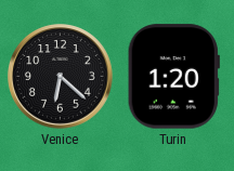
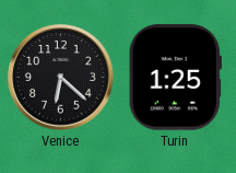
Turin: 1:20 -> 1:25 (175, 78)
